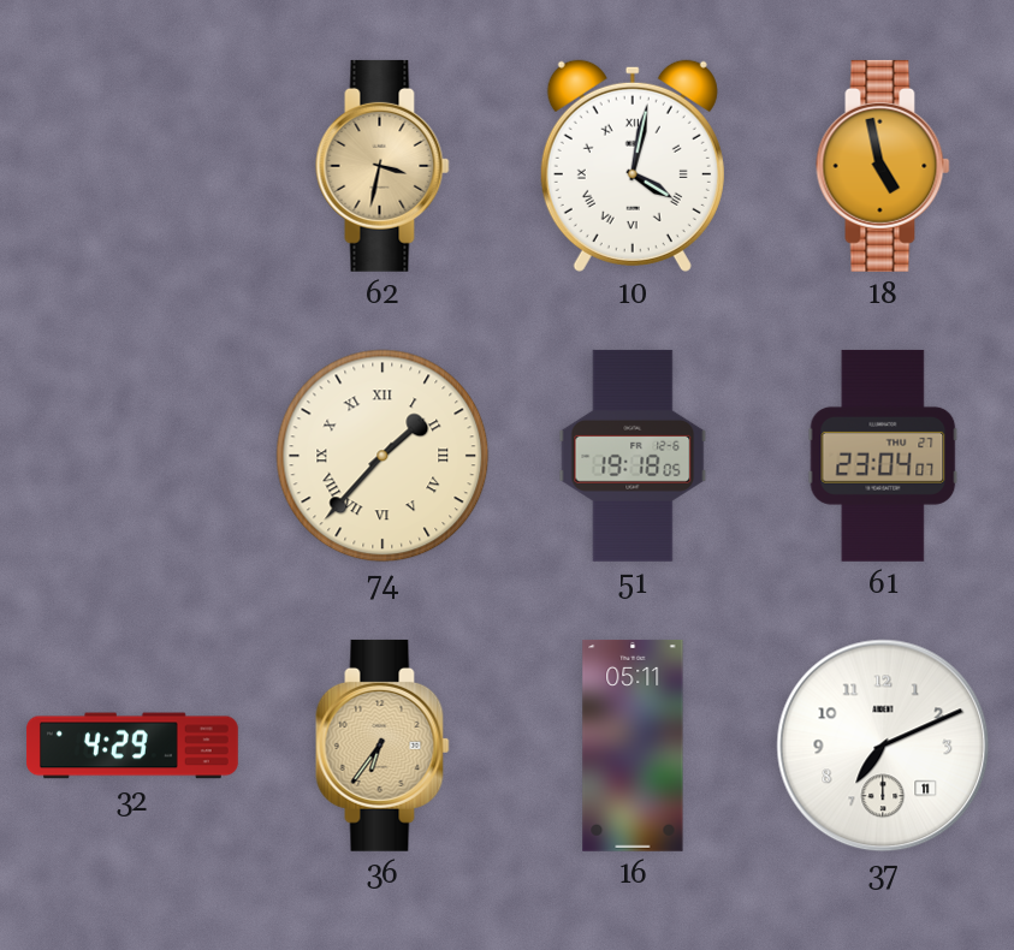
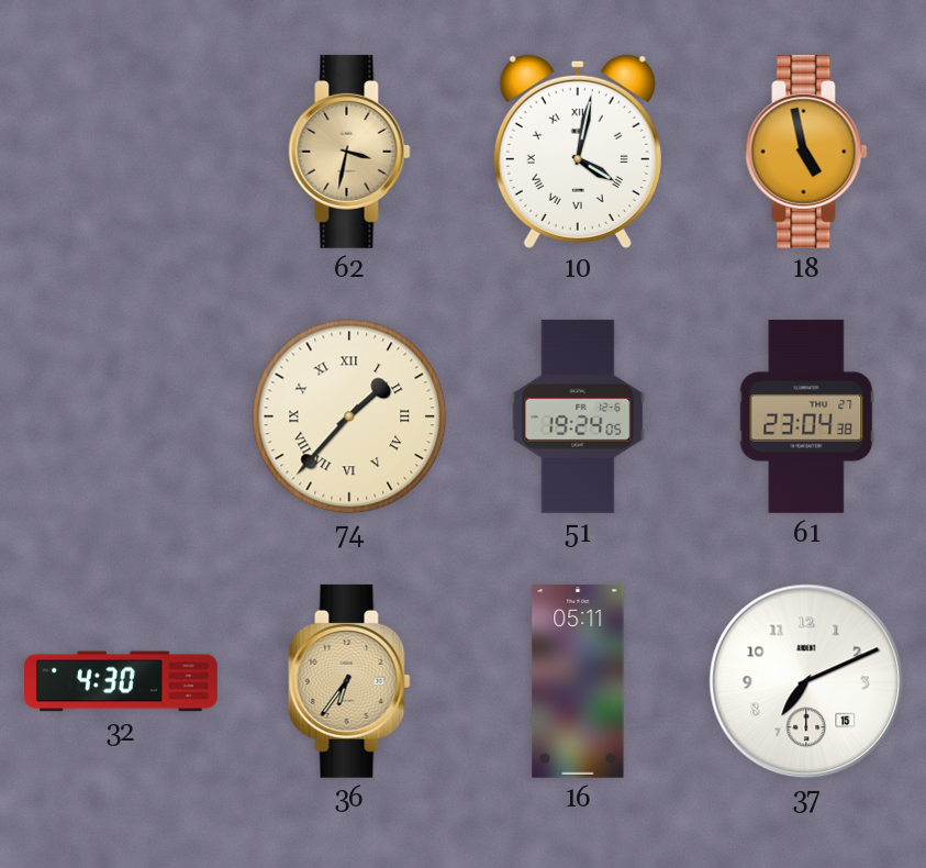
51: 19:18 -> 19:24 (578, 416)
61: 23:04:07 -> 23:04:38 (806, 416)
32: 4:29 -> 4:30 (121, 681)
37 date: 11 -> 15 (806, 681)
